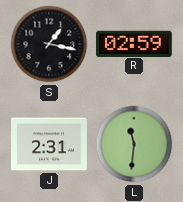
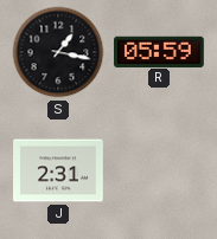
R: 02:59 -> 05:59 (160, 51)
L: 11:31 -> none (134, 144)
